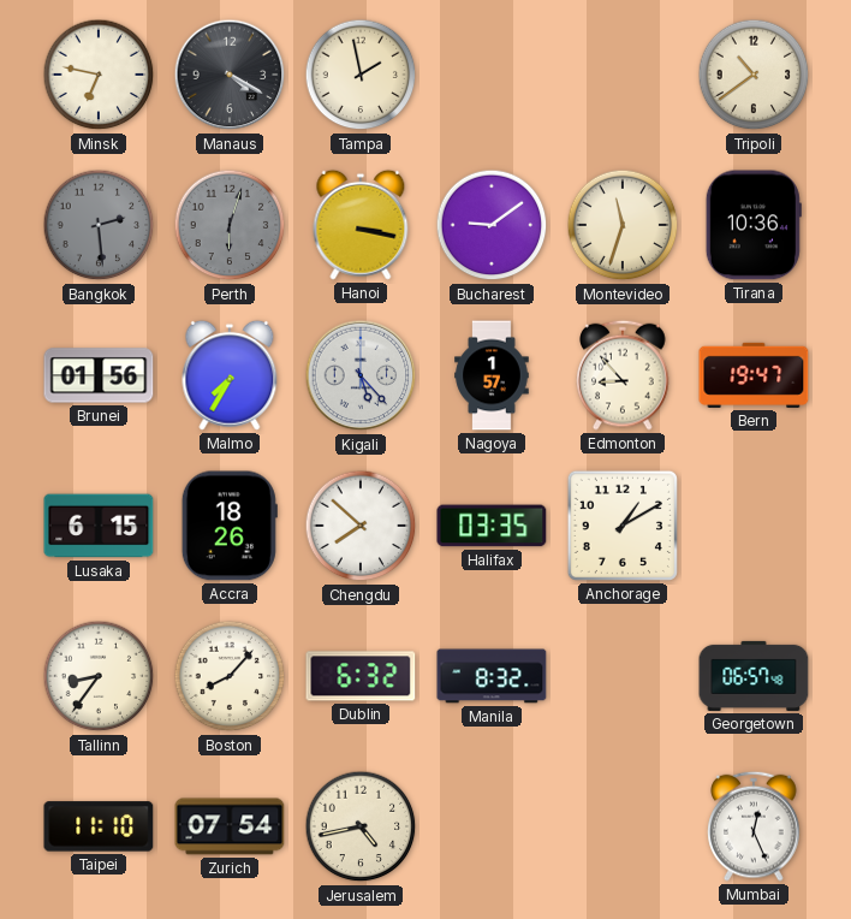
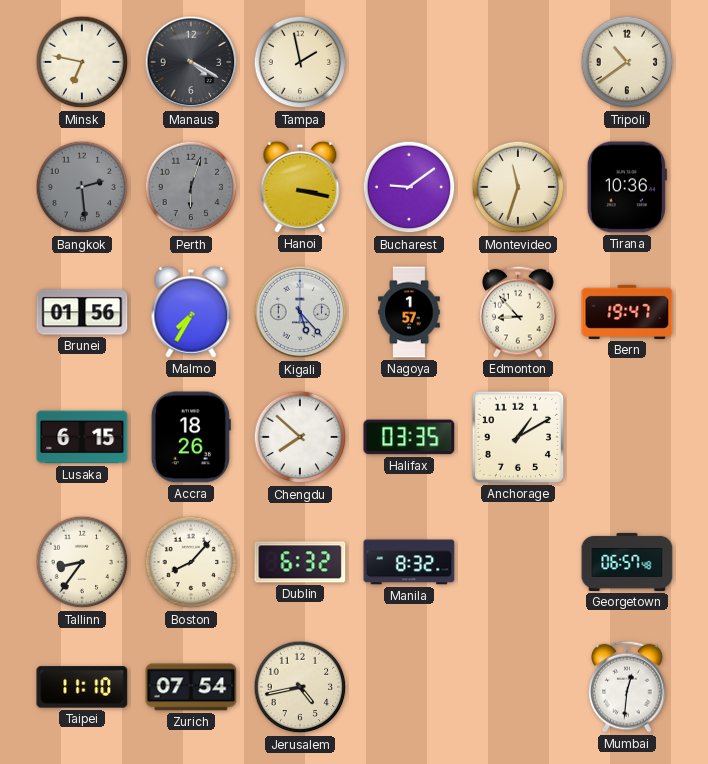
Mumbai: 12:26 -> 12:31 (627, 687)
